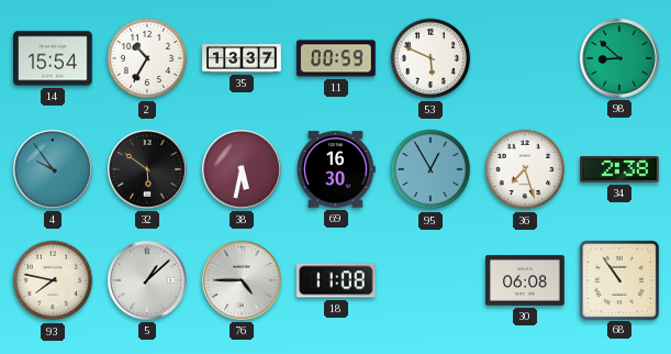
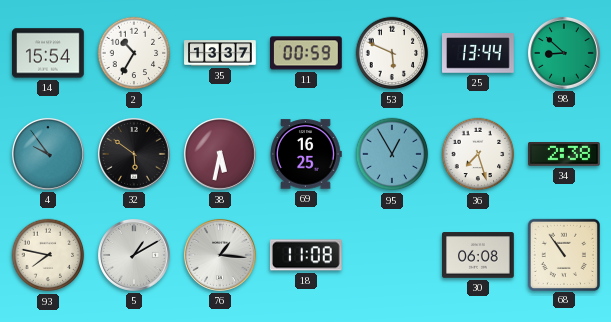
25: none -> 13:44 (479, 53)
69: 16:30 -> 16:25 (307, 154)
5: 1:08 -> 1:10 (134, 255)
76: 4:45 -> 1:16 (220, 255)
